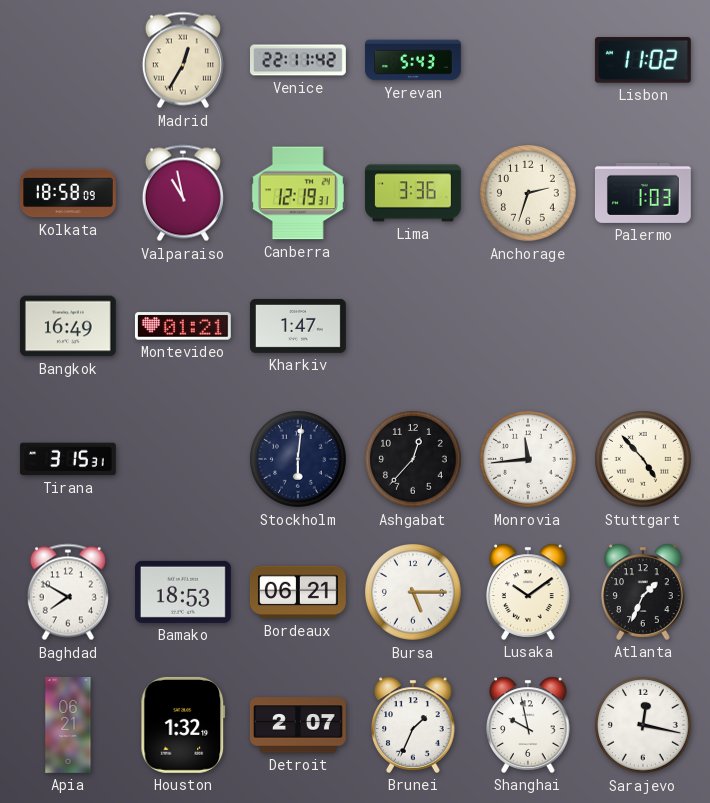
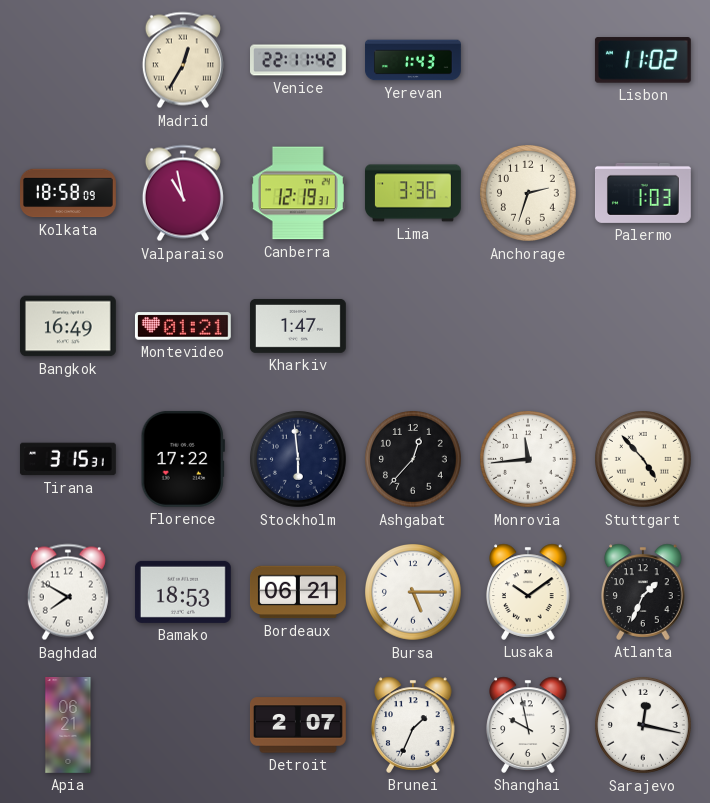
Yerevan: 5:43 -> 1:43 (414, 60)
Florence: none -> 17:22 (183, 459)
Stockholm: 6:01 -> 5:59 (299, 460)
Houston: 1:32 -> none (183, 725)
